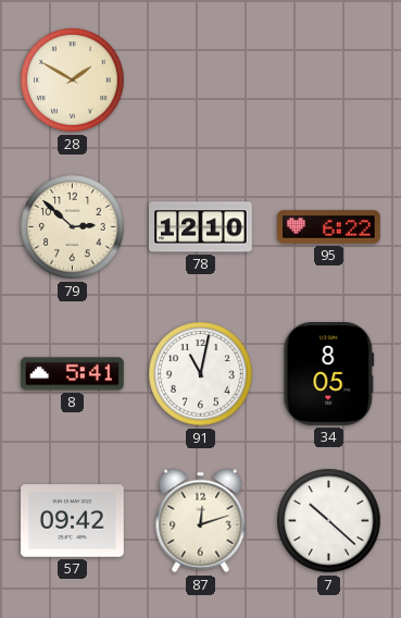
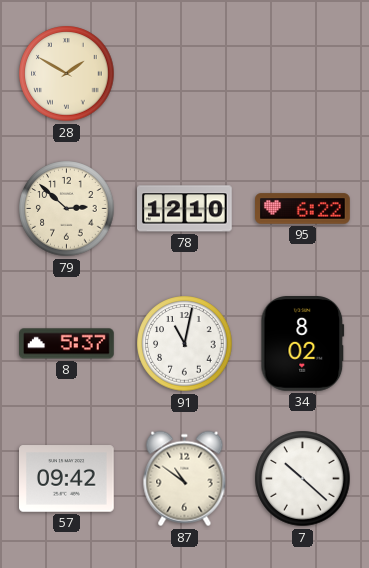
8: 5:41 -> 5:37 (67, 344)
34: 8:05 -> 8:02 (303, 344)
87: 12:12 -> 10:51 (185, 479)
